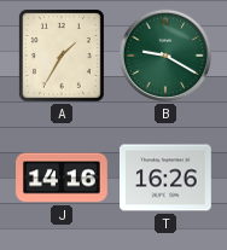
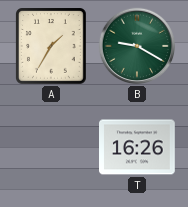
J: 14:16 -> none (62, 178)
